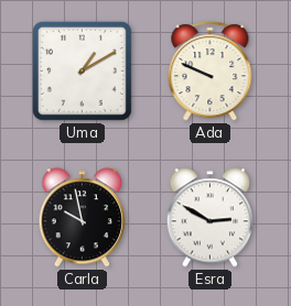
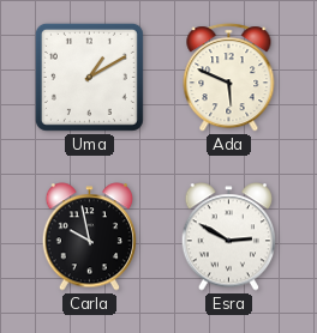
Ada: 9:49 -> 5:49 (229, 78)
